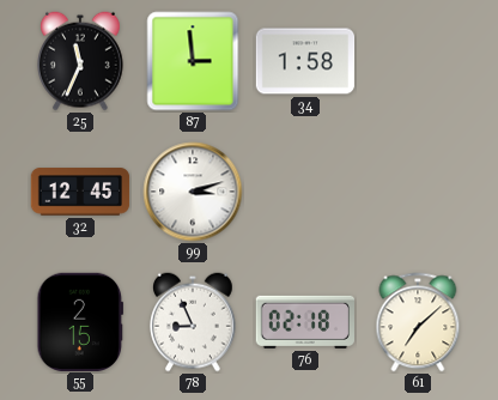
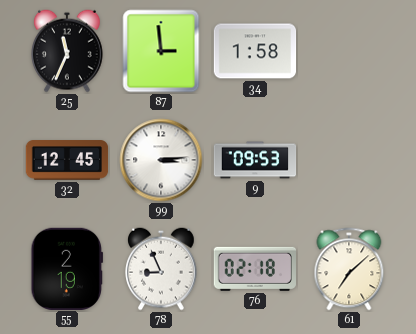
99: 3:12 -> 3:14 (161, 160)
9: none -> 09:53 (255, 160)
55: 2:15 -> 2:19 (67, 268)
